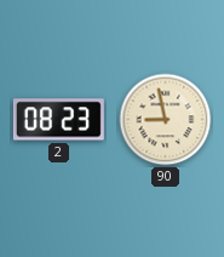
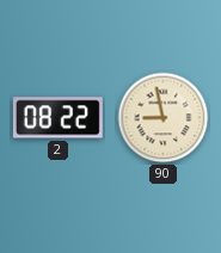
2: 08:23 -> 08:22 (57, 118)
